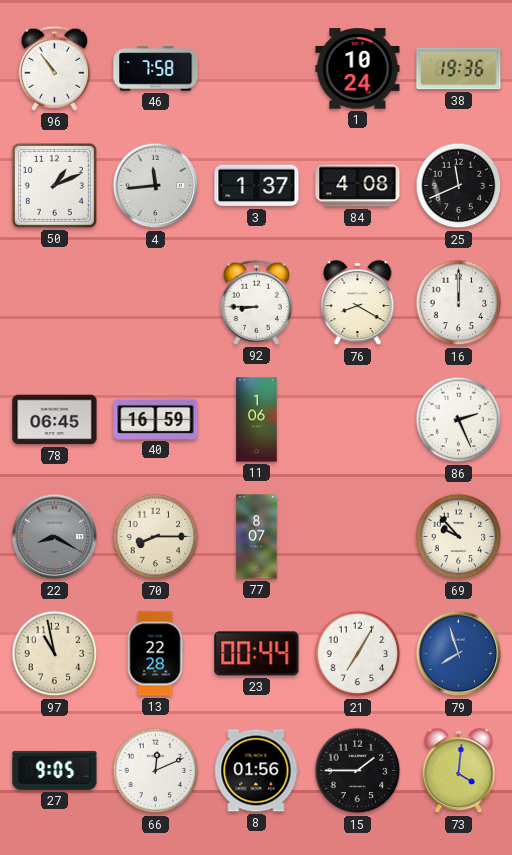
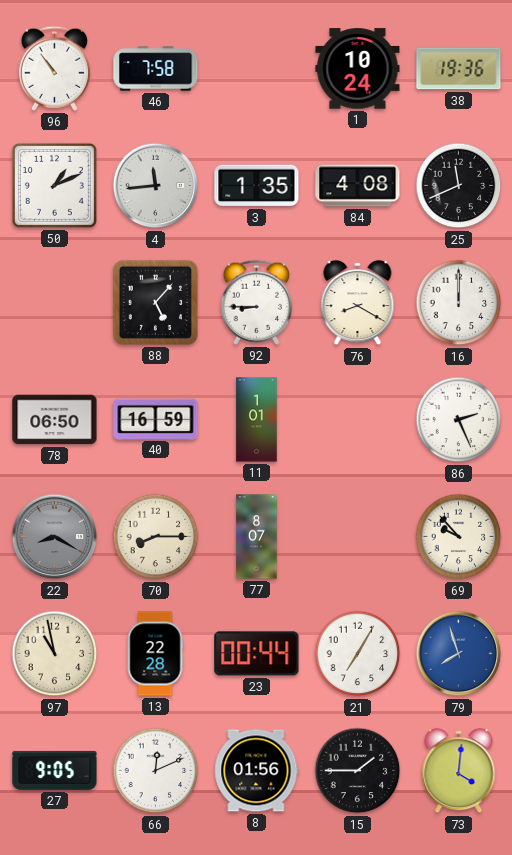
3: 1:37 -> 1:35 (257, 186)
88: none -> 5:07 (155, 302)
78: 06:45 -> 06:50 (55, 420)
11: 1:06 -> 1:01 (257, 420)
